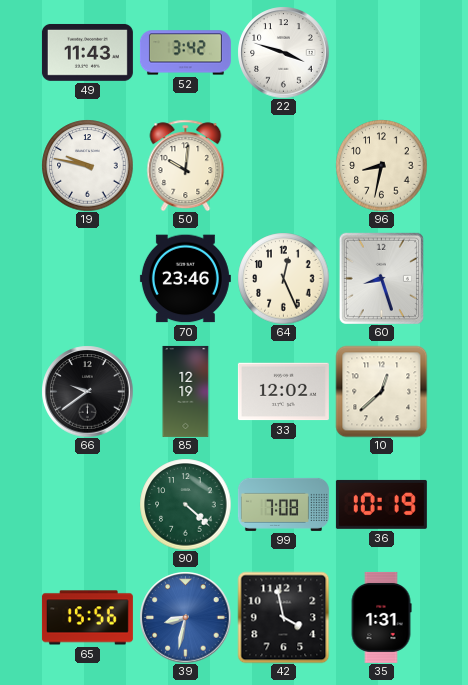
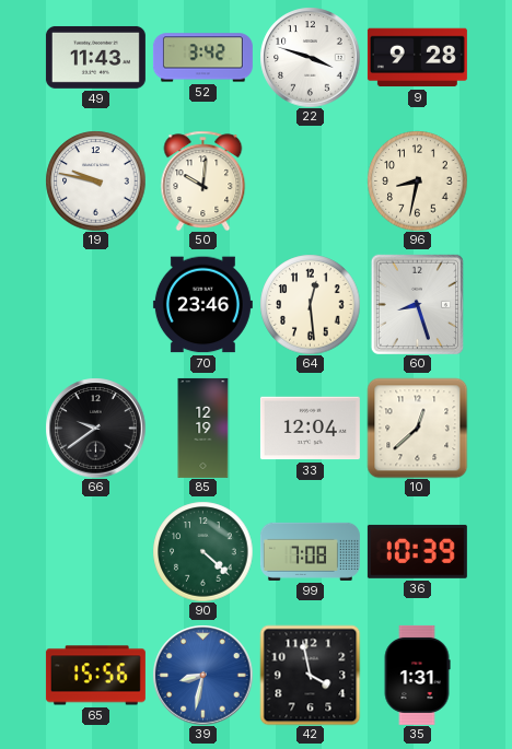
9: none -> 9:28 (417, 58)
64: 12:26 -> 12:29 (310, 304)
33: 12:02 -> 12:04 (310, 429)
36: 10:19 -> 10:39 (417, 551)
